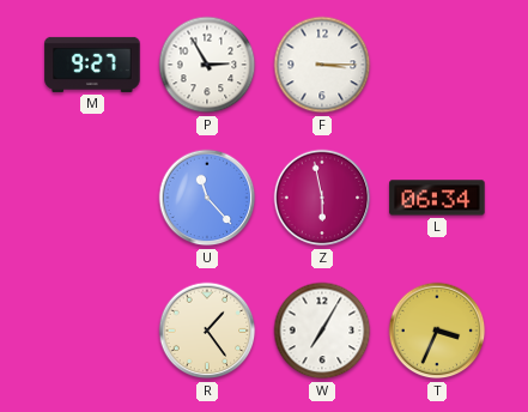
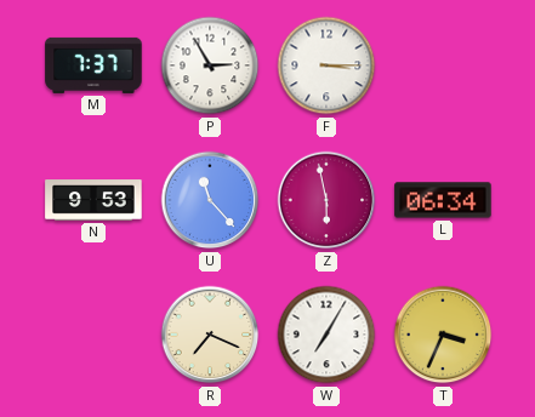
M: 9:27 -> 7:37 (93, 65)
N: none -> 9:53 (93, 200)
R: 1:24 -> 7:19 (210, 335)
